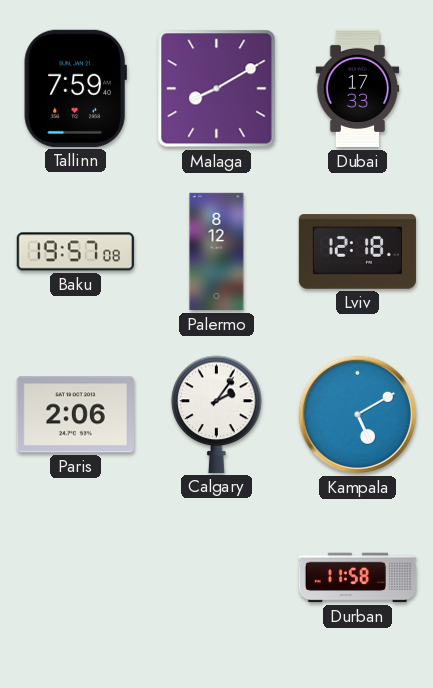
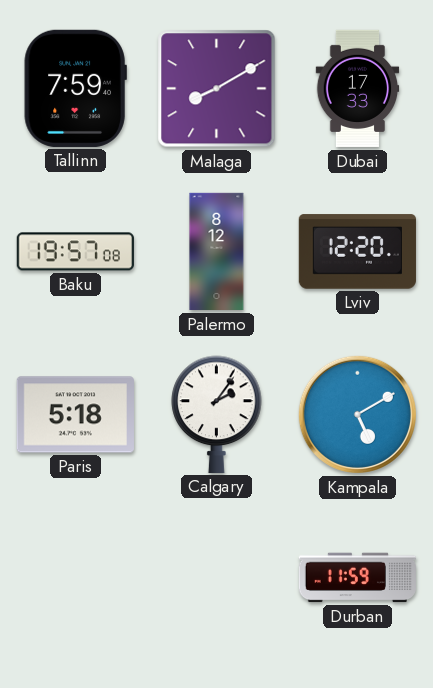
Lviv: 12:18 -> 12:20 (357, 252)
Paris: 2:06 -> 5:18 (75, 415)
Durban: 11:58 -> 11:59 (357, 578)
